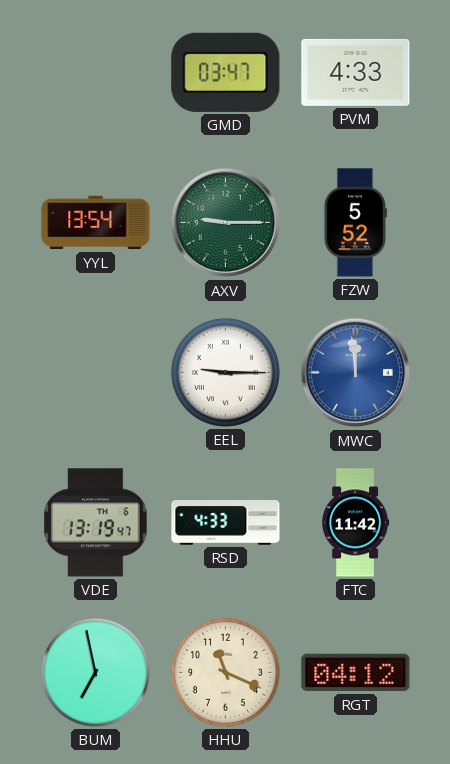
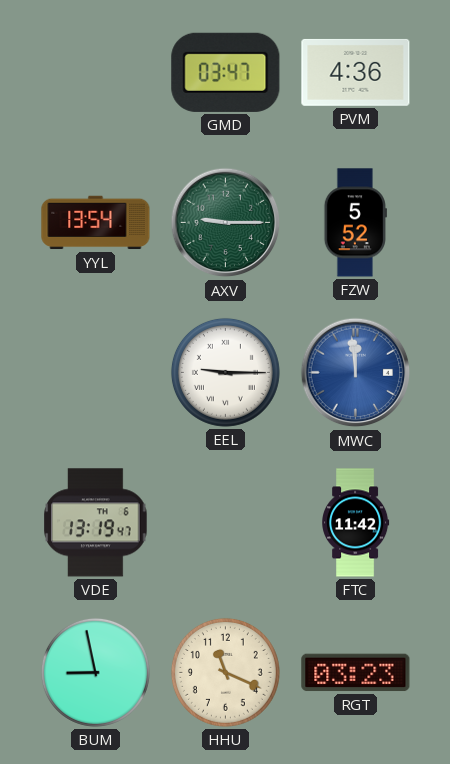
PVM: 4:33 -> 4:36 (356, 72)
RSD: 4:33 -> none (226, 523)
BUM: 6:58 -> 8:58 (95, 672)
RGT: 04:12 -> 03:23 (356, 673)
